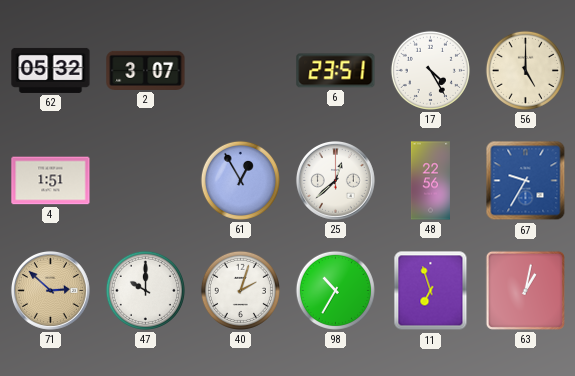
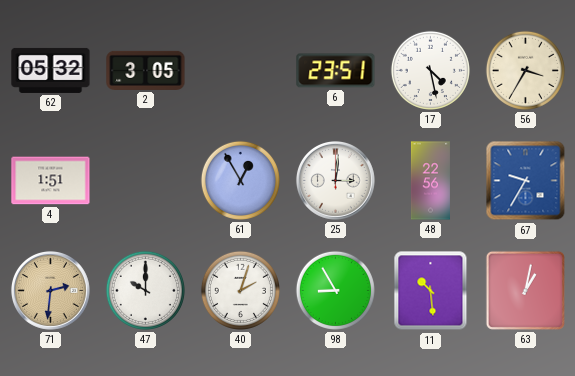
2: 3:07 -> 3:05 (146, 70)
17: 4:25 -> 4:28 (430, 70)
56: 5:00 -> 3:35 (525, 70)
25: 12:38 -> 3:01 (335, 180)
71: 2:52 -> 2:31 (50, 290)
98: 10:35 -> 8:55 (335, 290)
11: 6:57 -> 10:29 (431, 291)
